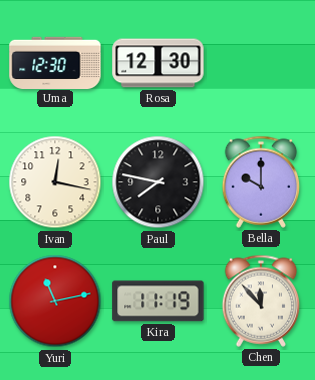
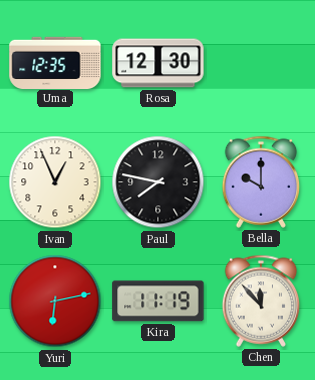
Uma: 12:30 -> 12:35 (55, 62)
Ivan: 12:17 -> 12:56 (55, 182)
Yuri: 11:13 -> 6:13 (55, 301)
